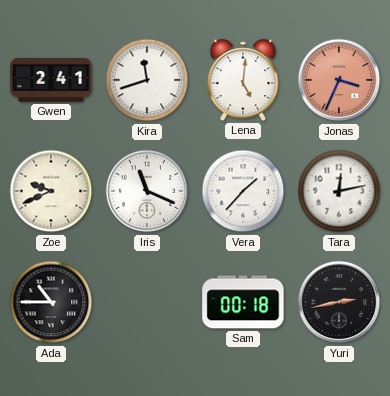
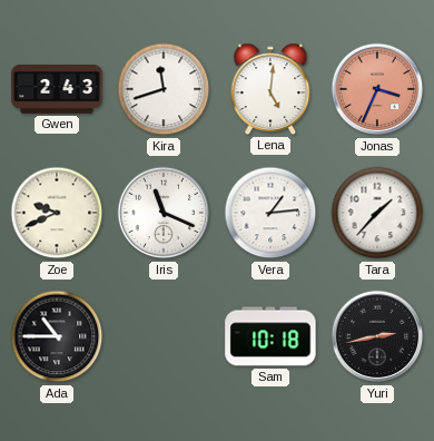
Gwen: 2:41 -> 2:43 (57, 89)
Vera: 1:37 -> 1:14 (270, 213)
Tara: 12:13 -> 1:37 (377, 213)
Sam: 00:18 -> 10:18 (270, 336)
